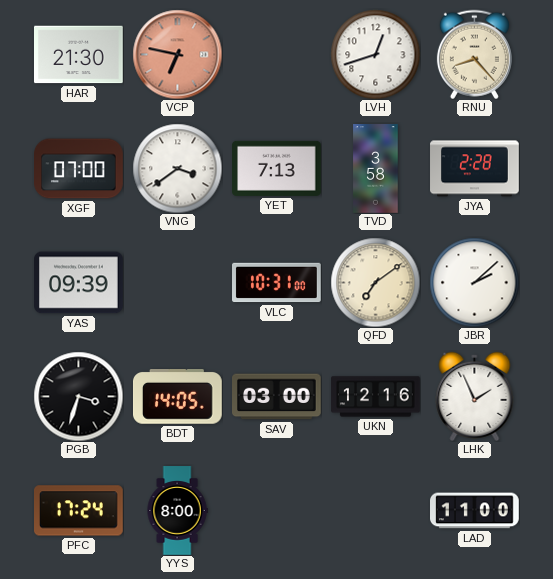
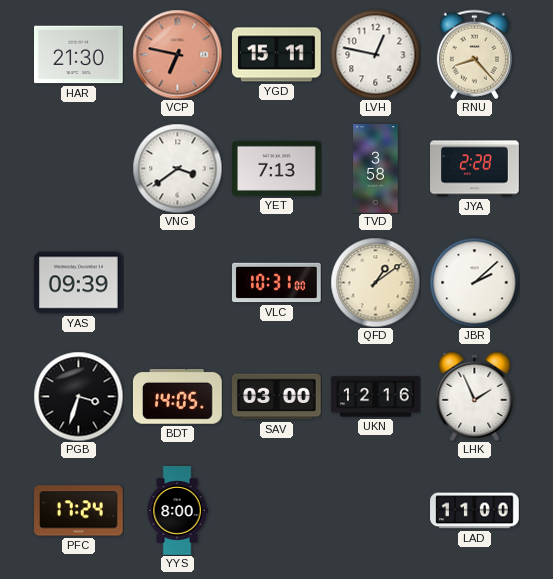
YGD: none -> 15:11 (277, 55)
LVH: 12:42 -> 12:47 (375, 54)
XGF: 07:00 -> none (79, 169)
QFD: 7:09 -> 1:09 (375, 282)
